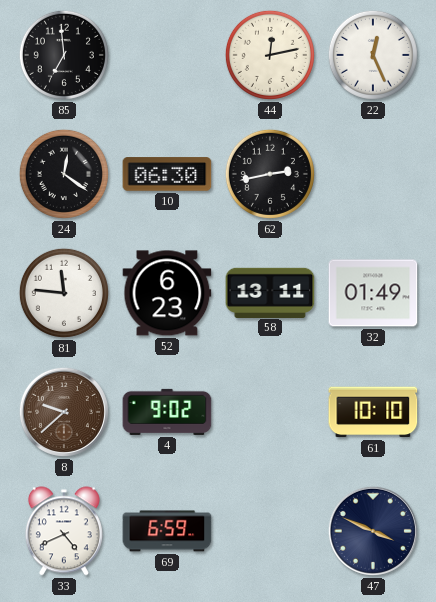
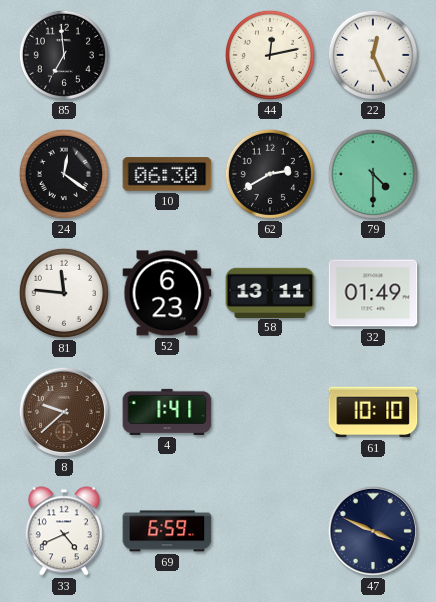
62: 2:43 -> 2:40 (270, 174)
79: none -> 4:30 (373, 174)
4: 9:02 -> 1:41 (167, 412)
